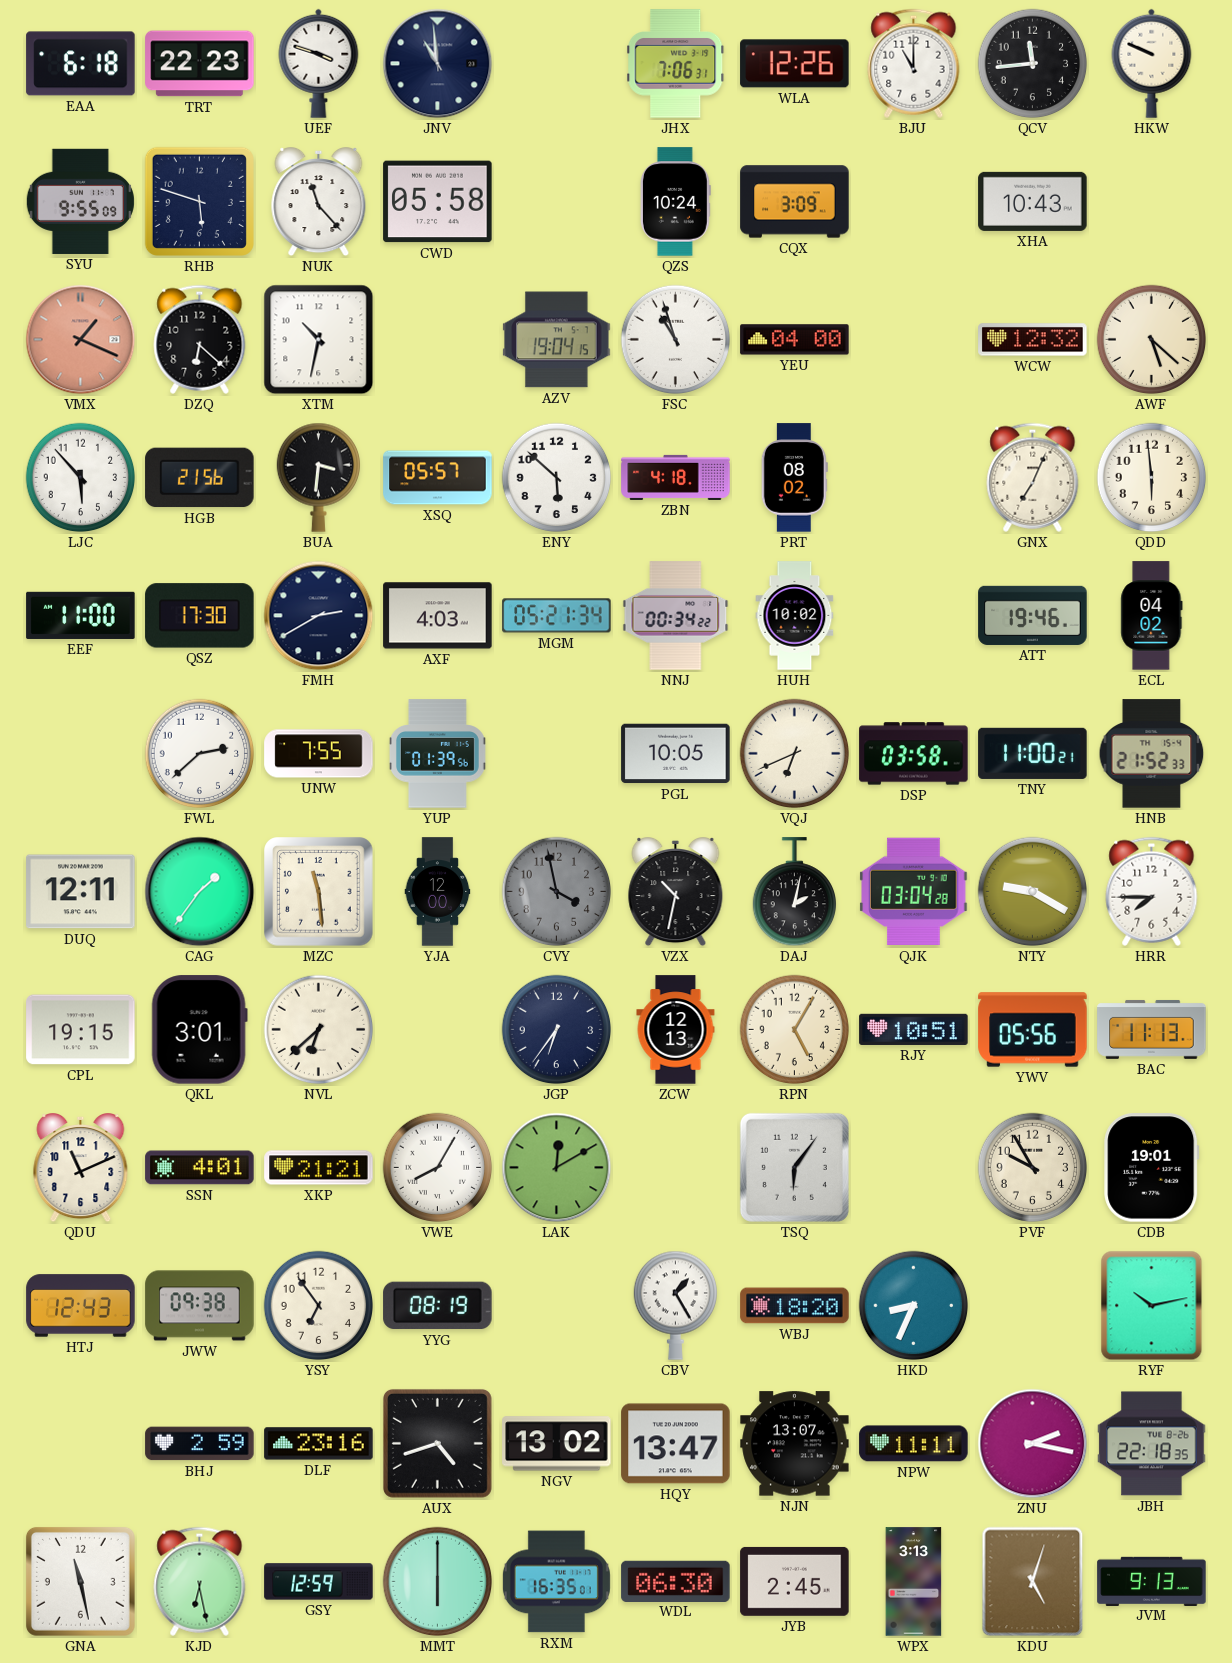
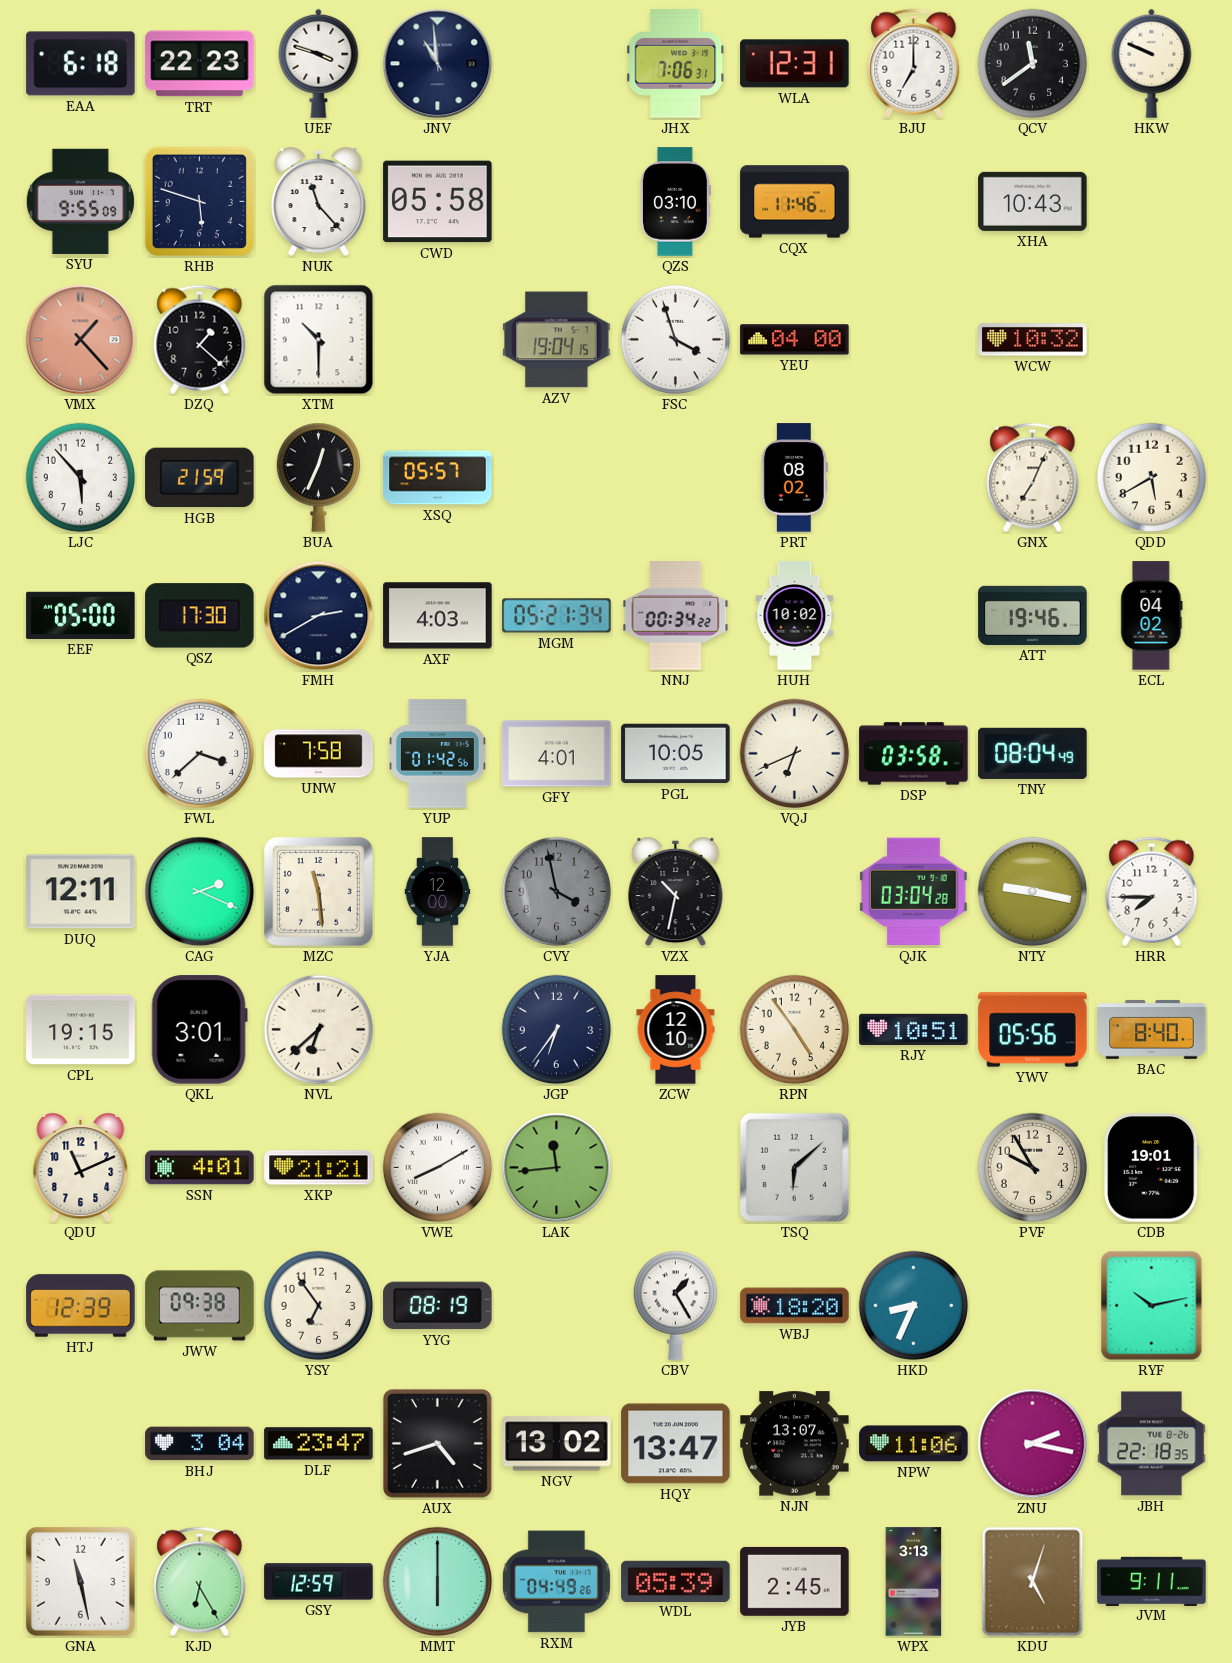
WLA: 12:26 -> 12:31 (795, 64)
BJU: 11:00 -> 7:00 (914, 63)
QCV: 11:44 -> 11:39 (1033, 64)
QZS: 10:24 -> 03:10 (675, 202)
CQX: 3:09 -> 11:46 (795, 202)
VMX: 1:19 -> 1:23 (81, 340)
DZQ: 6:22 -> 1:22 (200, 339)
XTM: 10:32 -> 10:30 (319, 340)
FSC: 10:57 -> 3:57 (676, 340)
WCW: 12:32 -> 10:32 (1033, 340)
AWF: 5:22 -> none (1152, 340)
HGB: 21:56 -> 21:59 (200, 478)
BUA: 3:31 -> 12:34 (318, 477)
ENY: 5:52 -> none (557, 478)
ZBN: 4:18 -> none (676, 477)
QDD: 5:59 -> 5:40 (1152, 478)
EEF: 11:00 -> 05:00 (81, 615)
FWL: 2:38 -> 3:38 (200, 754)
UNW: 7:55 -> 7:58 (319, 754)
YUP: 01:39 -> 01:42 (437, 754)
GFY: none -> 4:01 (557, 754)
TNY: 11:00 -> 08:04 (1033, 753)
HNB: 21:52 -> none (1152, 754)
CAG: 1:36 -> 2:19 (200, 892)
DAJ: 2:02 -> none (794, 892)
NTY: 9:20 -> 9:17 (1033, 892)
ZCW: 12:13 -> 12:10 (676, 1030)
RPN: 5:05 -> 4:54 (795, 1030)
BAC: 11:13 -> 8:40 (1152, 1029)
VWE: 8:05 -> 8:10 (438, 1168)
LAK: 12:10 -> 11:44 (557, 1168)
TSQ: 6:06 -> 6:08 (794, 1167)
HTJ: 12:43 -> 12:39 (81, 1306)
BHJ: 2:59 -> 3:04 (200, 1444)
DLF: 23:16 -> 23:47 (319, 1444)
NPW: 11:11 -> 11:06 (914, 1444)
KJD: 6:28 -> 6:25 (200, 1581)
RXM: 16:35 -> 04:49 (556, 1582)
WDL: 06:30 -> 05:39 (676, 1581)
JVM: 9:13 -> 9:11 (1152, 1581)
